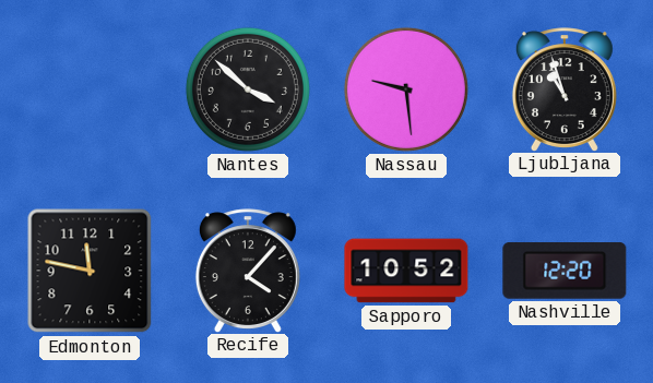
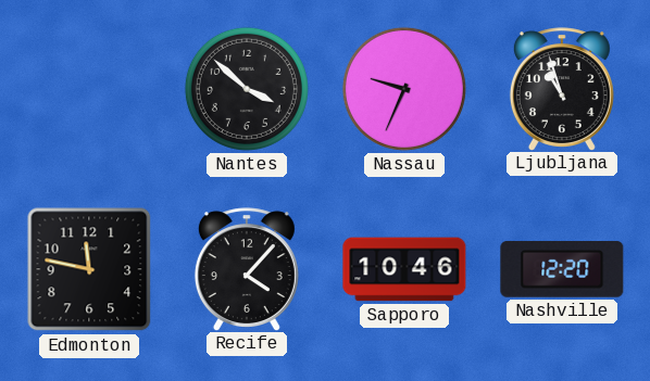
Nassau: 9:29 -> 9:34 (404, 89)
Sapporo: 10:52 -> 10:46 (404, 269)
